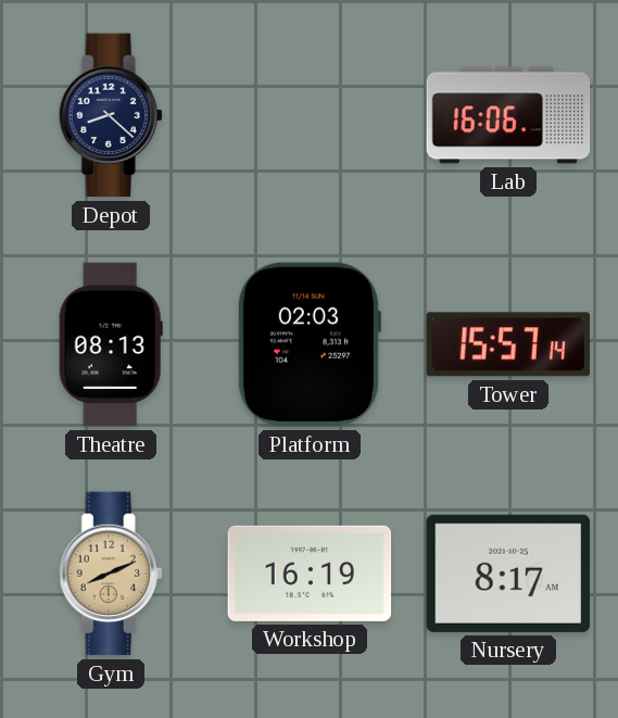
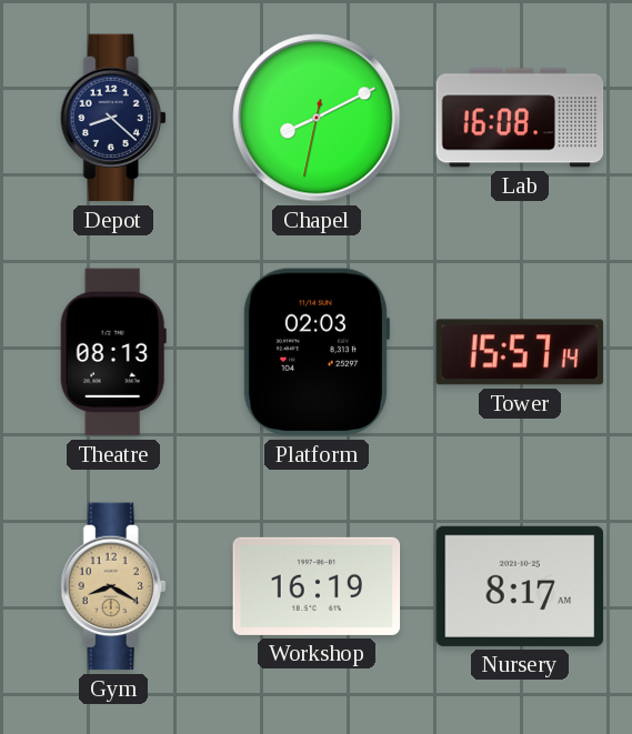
Chapel: none -> 8:10 (317, 118)
Lab: 16:06 -> 16:08 (520, 118)
Gym: 8:11 -> 8:20 (113, 586)
